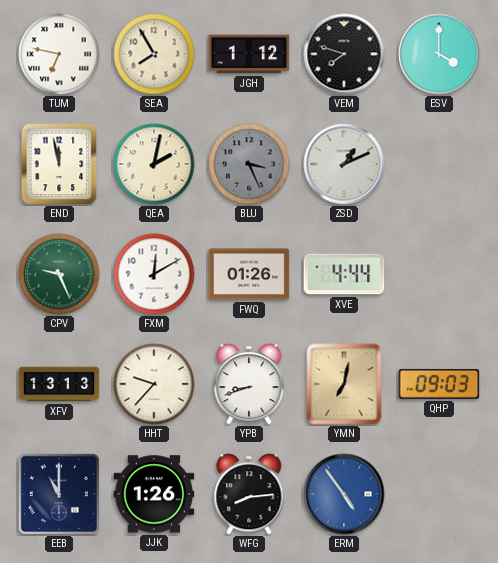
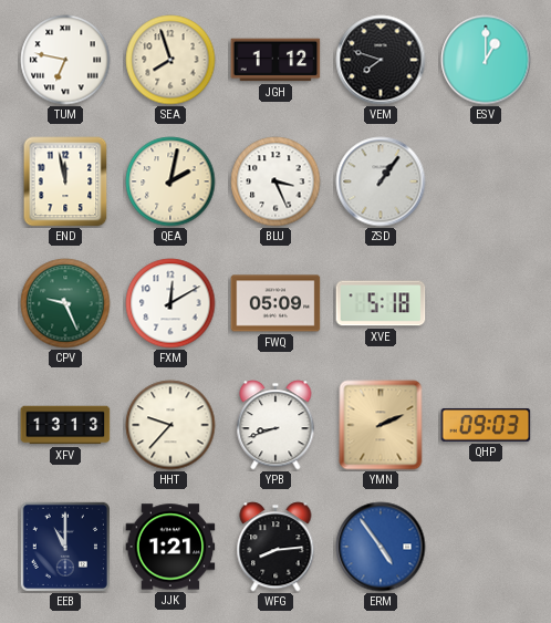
SEA: 7:55 -> 7:57 (170, 60)
ESV: 4:00 -> 1:00 (486, 60)
BLU dial: grey -> white (275, 181)
ZSD: 1:11 -> 1:06 (381, 181)
FWQ: 01:26 -> 05:09 (275, 303)
XVE: 4:44 -> 5:18 (381, 303)
YMN: 7:02 -> 2:11 (381, 425)
JJK: 1:26 -> 1:21 (170, 547)
